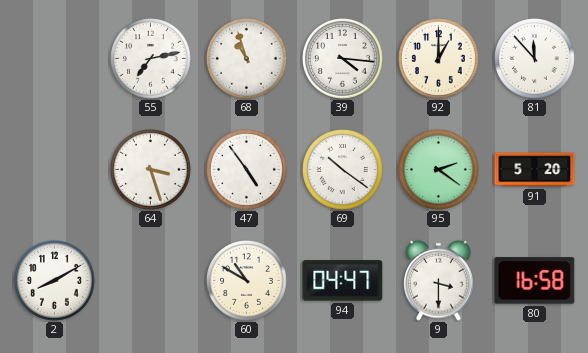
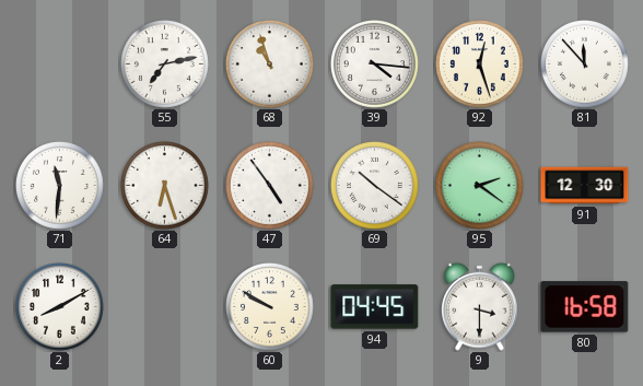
92: 1:00 -> 12:27 (480, 65)
71: none -> 11:31 (60, 186)
64: 3:27 -> 6:27 (165, 186)
91: 5:20 -> 12:30 (585, 186)
60: 10:50 -> 9:50 (270, 307)
94: 04:47 -> 04:45 (375, 307)
